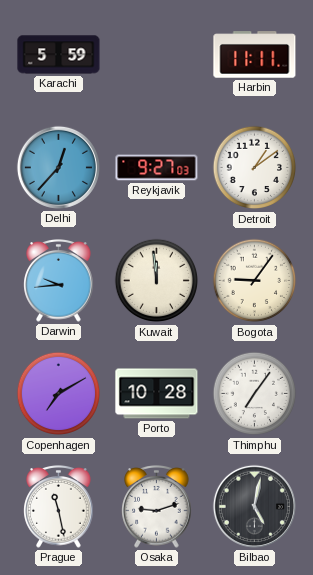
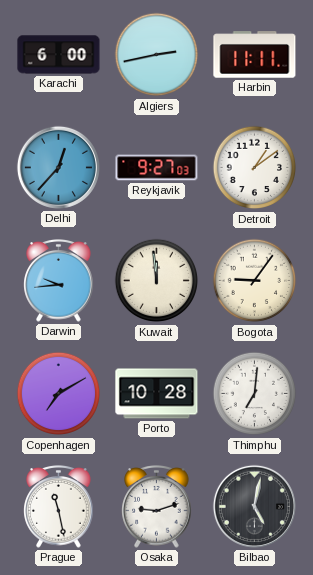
Karachi: 5:59 -> 6:00 (59, 55)
Algiers: none -> 2:43 (157, 55)
Thimphu: 7:06 -> 7:01 (255, 394)
